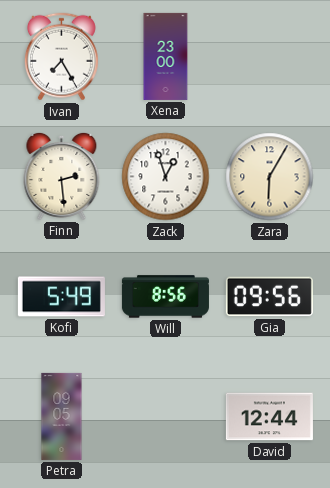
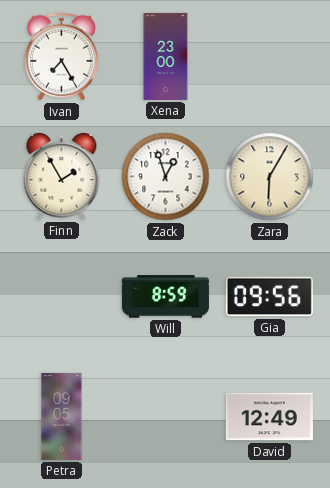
Finn: 2:29 -> 1:55 (62, 176)
Kofi: 5:49 -> none (61, 297)
Will: 8:56 -> 8:59 (165, 297)
David: 12:44 -> 12:49 (269, 417)
